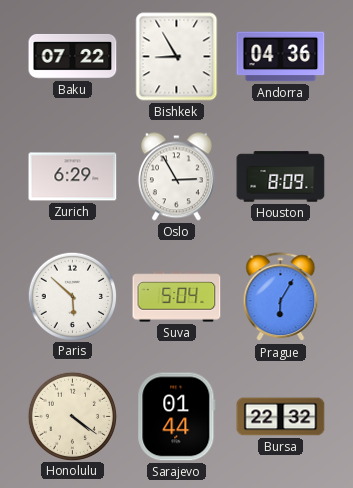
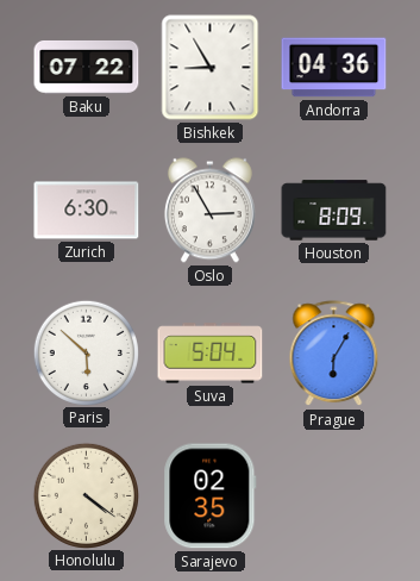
Zurich: 6:29 -> 6:30 (87, 211)
Sarajevo: 01:44 -> 02:35 (211, 496)
Bursa: 22:32 -> none (281, 417)
